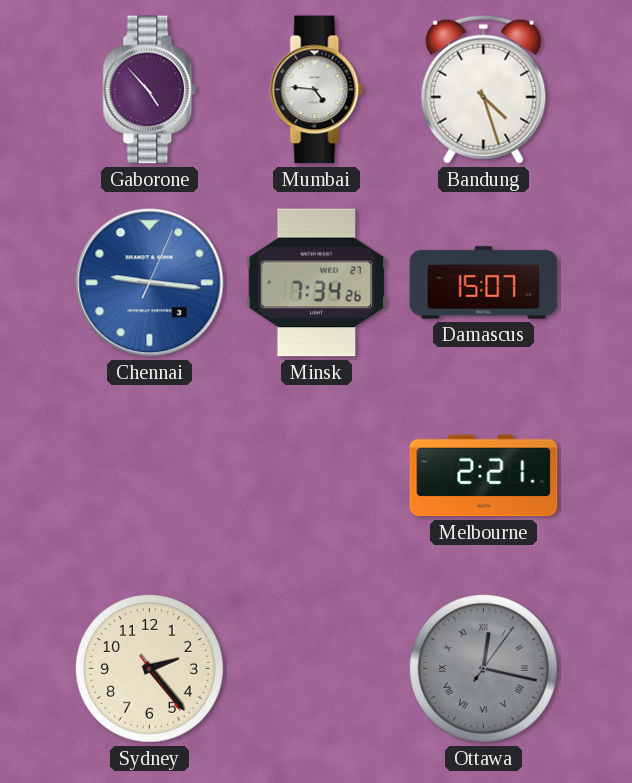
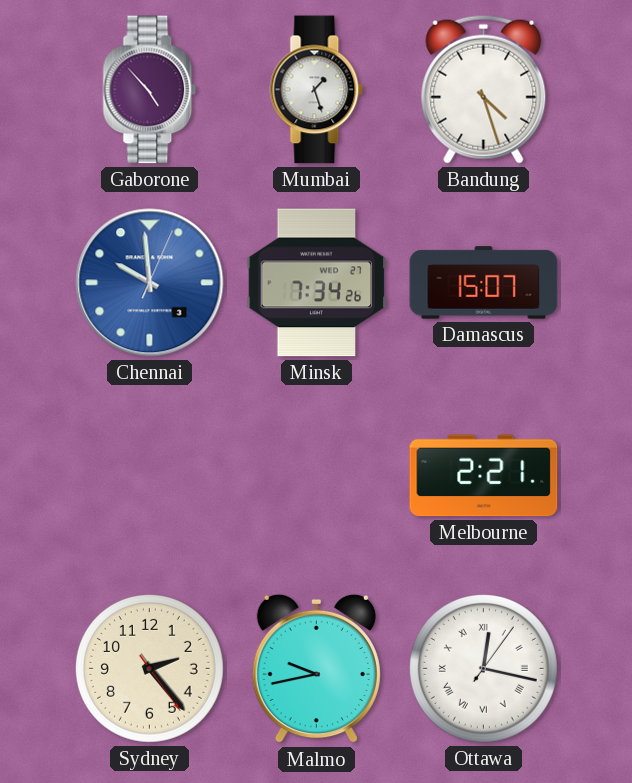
Mumbai: 4:46 -> 1:27 (317, 90)
Chennai: 9:16 -> 9:59 (150, 283)
Malmo: none -> 9:43 (316, 669)
Ottawa dial: grey -> white (483, 668)
